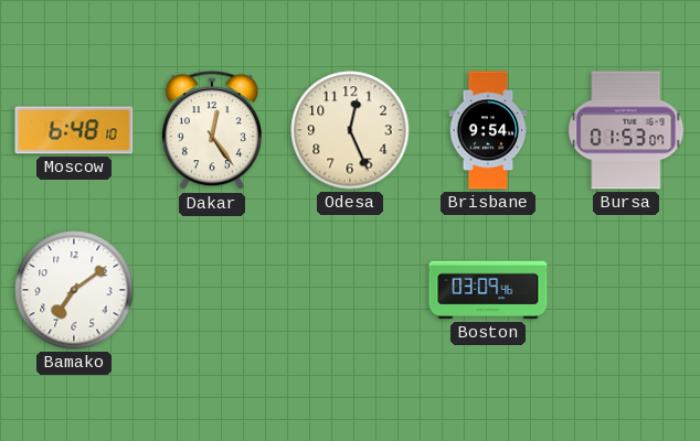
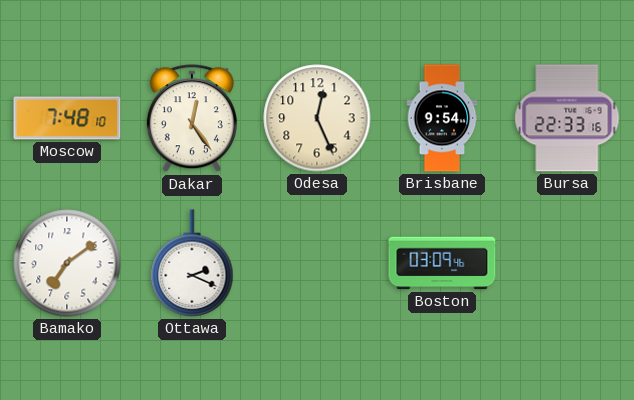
Moscow: 6:48 -> 7:48 (67, 118)
Bursa: 01:53 -> 22:33 (567, 118)
Ottawa: none -> 2:19 (192, 263)
